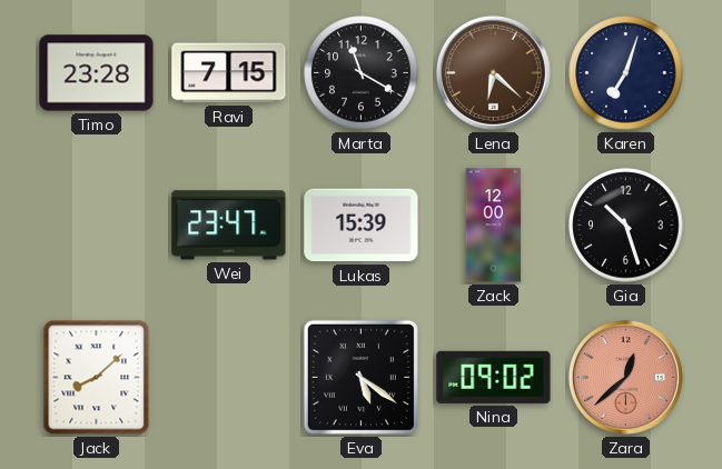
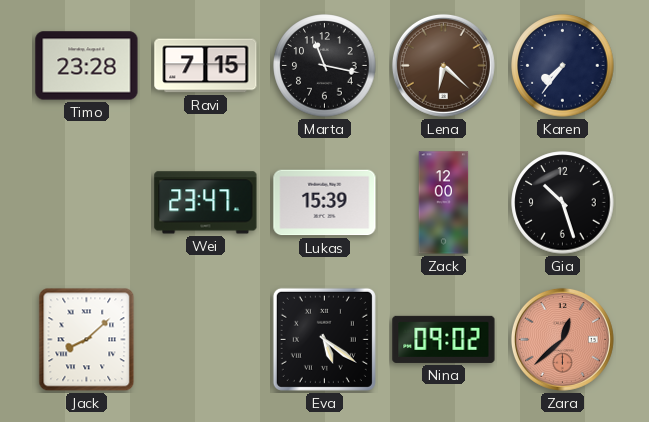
Marta: 11:20 -> 11:17 (325, 66)
Karen: 7:03 -> 7:36 (563, 66)
